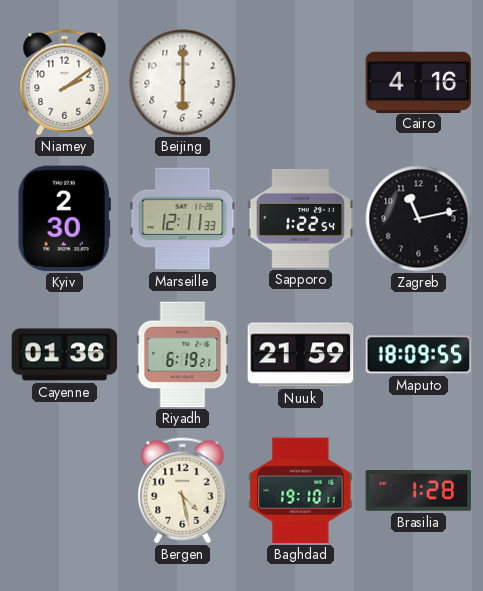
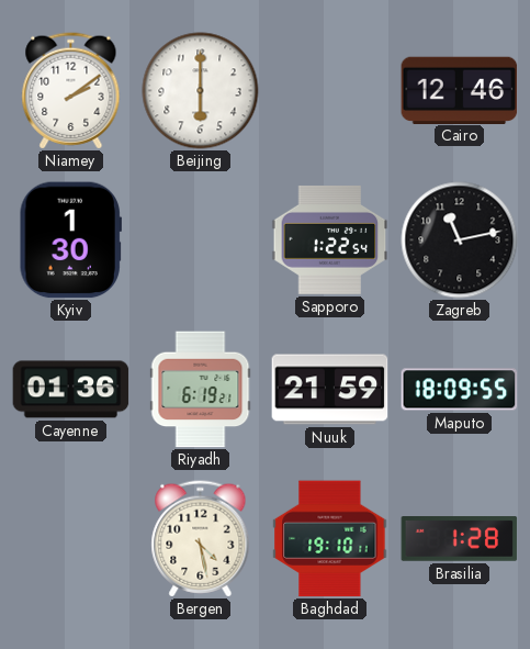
Cairo: 4:16 -> 12:46 (460, 90)
Kyiv: 2:30 -> 1:30 (70, 240)
Marseille: 12:11 -> none (183, 219)
